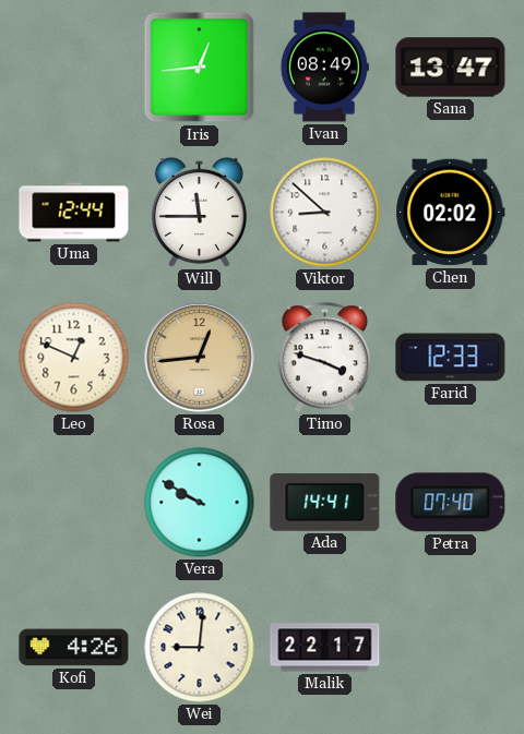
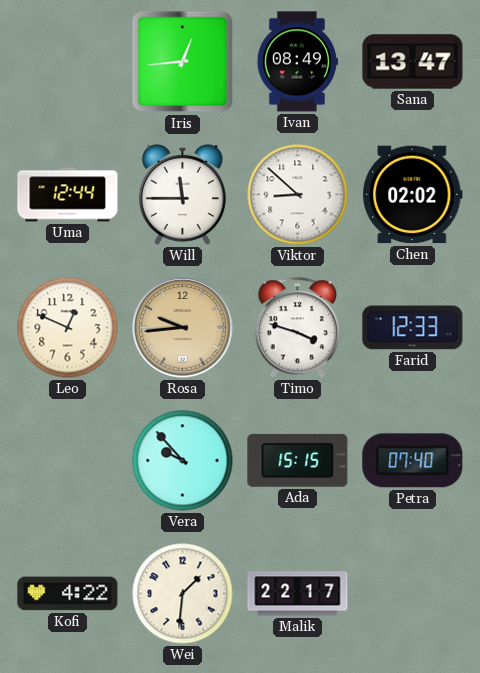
Rosa: 12:44 -> 9:44 (183, 328)
Vera: 9:50 -> 9:53 (183, 461)
Ada: 14:41 -> 15:15 (298, 460)
Kofi: 4:26 -> 4:22 (68, 594)
Wei: 9:01 -> 1:31 (183, 594)
